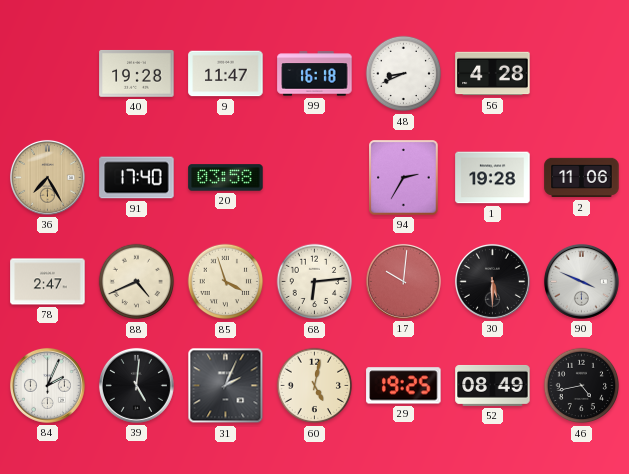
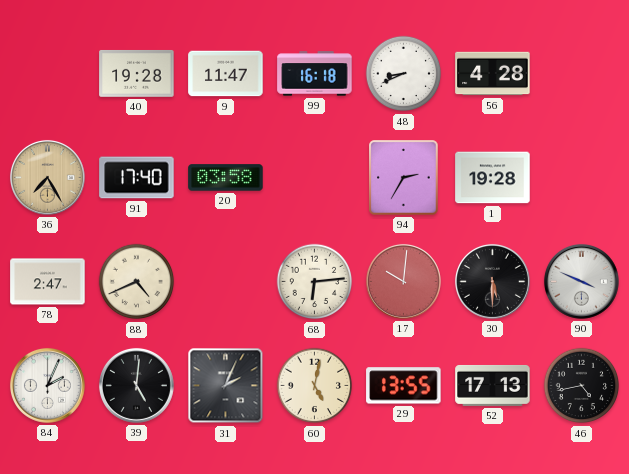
2: 11:06 -> none (582, 178)
85: 3:57 -> none (226, 282)
29: 19:25 -> 13:55 (404, 386)
52: 08:49 -> 17:13 (493, 385)
